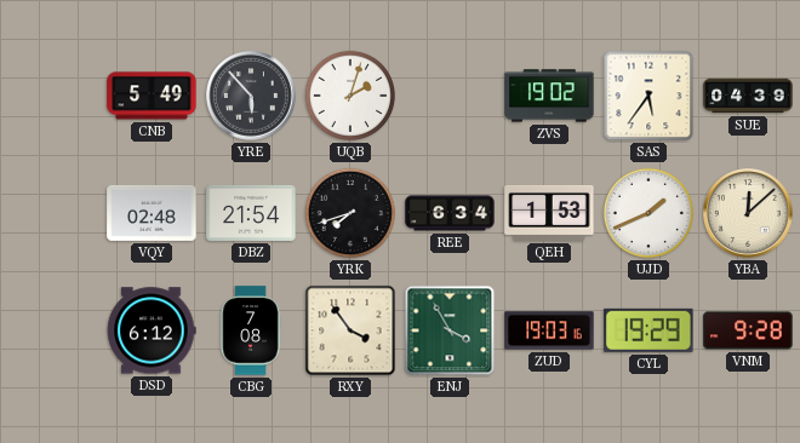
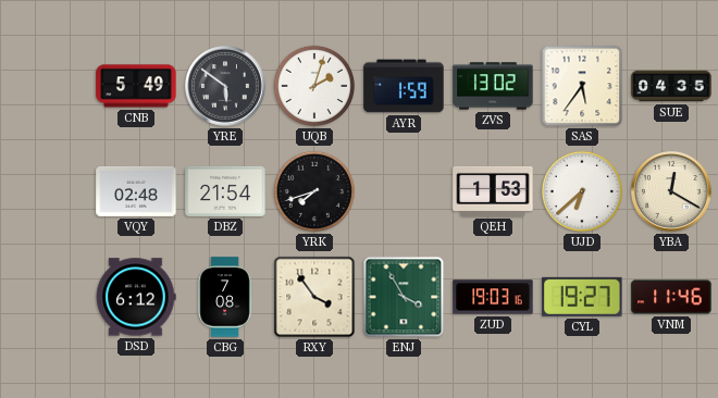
YRE: 5:53 -> 5:51 (225, 86)
AYR: none -> 1:59 (404, 86)
ZVS: 19:02 -> 13:02 (493, 86)
SUE: 04:39 -> 04:35 (671, 86)
REE: 6:34 -> none (450, 213)
UJD: 1:41 -> 6:38 (582, 191)
YBA: 12:08 -> 12:20 (671, 191)
CYL: 19:29 -> 19:27 (582, 297)
VNM: 9:28 -> 11:46 (671, 297)
